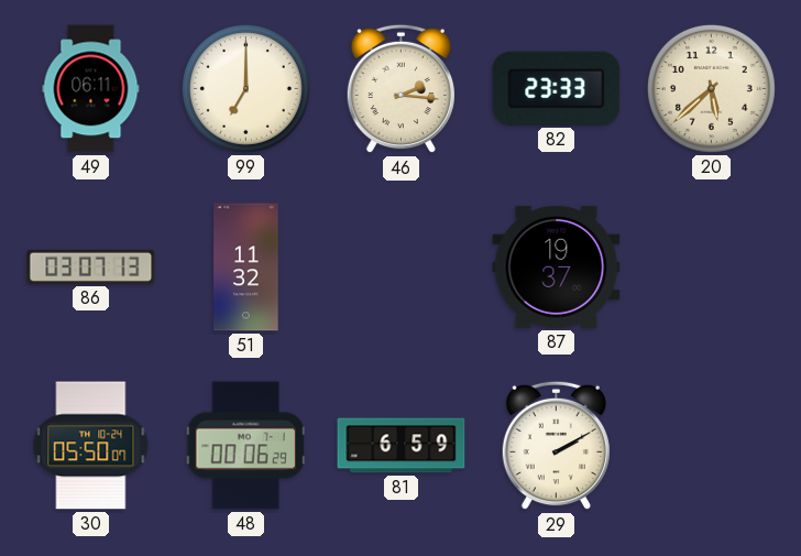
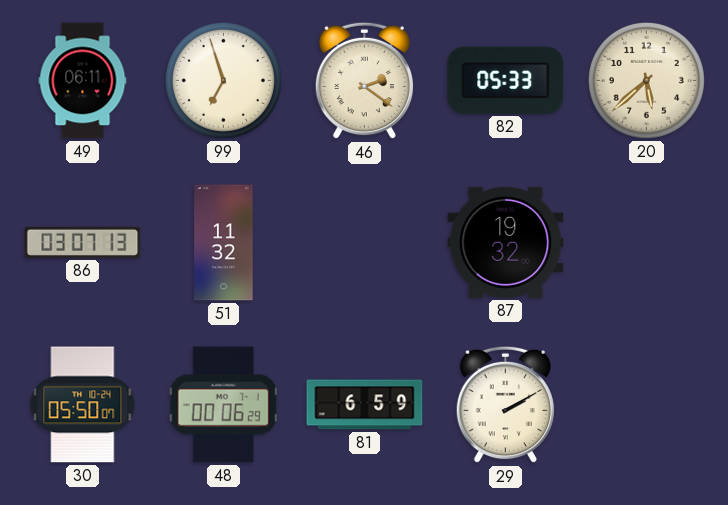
99: 7:00 -> 6:57 (223, 80)
46: 2:16 -> 2:21 (364, 81)
82: 23:33 -> 05:33 (506, 80)
87: 19:37 -> 19:32 (506, 242)
